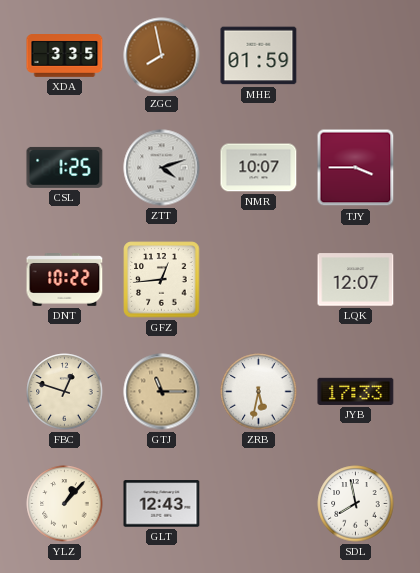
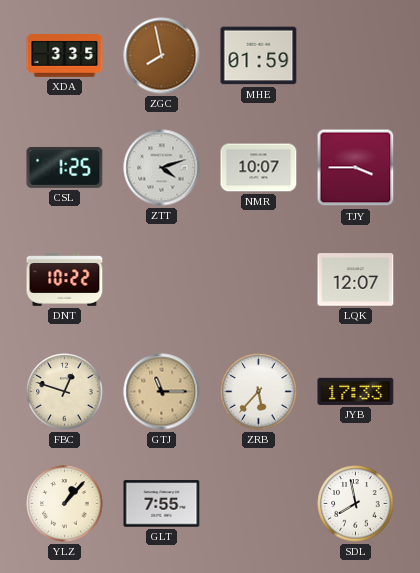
GFZ: 12:44 -> none (162, 280)
ZRB: 5:32 -> 5:37 (259, 392)
GLT: 12:43 -> 7:55 (162, 504)
